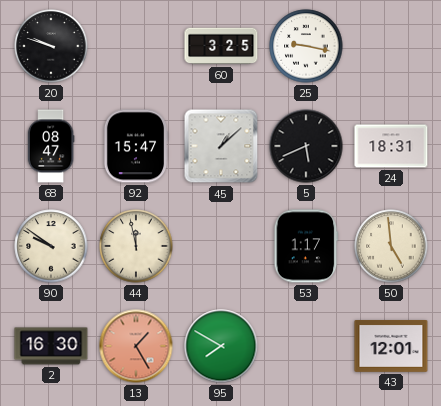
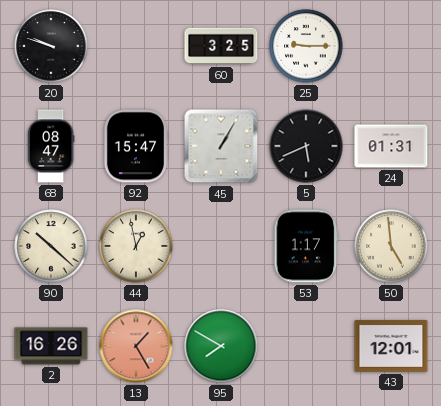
25: 9:17 -> 9:15 (306, 46)
45: 1:08 -> 1:05 (221, 146)
24: 18:31 -> 01:31 (391, 146)
90: 9:51 -> 10:22 (51, 246)
44: 11:58 -> 12:58 (136, 246)
2: 16:30 -> 16:26 (51, 346)
